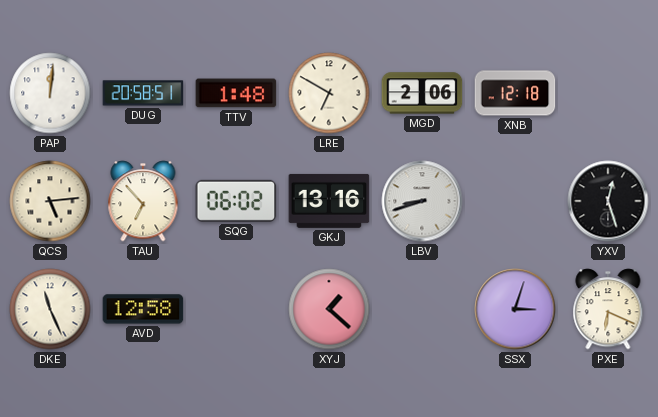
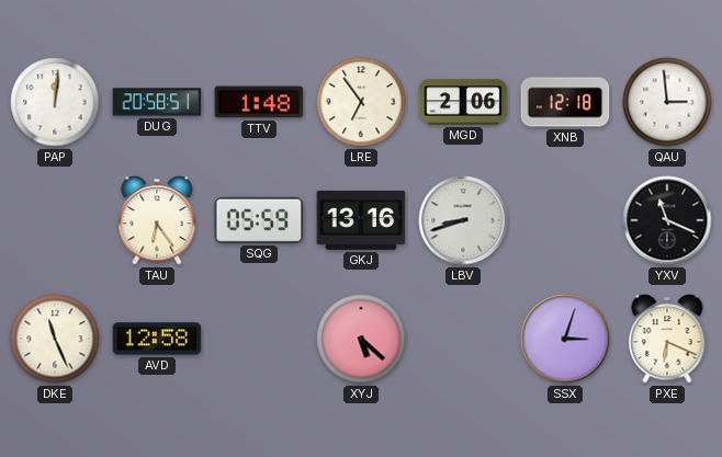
LRE: 6:50 -> 6:54 (361, 102)
QAU: none -> 2:59 (667, 102)
QCS: 5:14 -> none (50, 201)
TAU: 6:53 -> 6:24 (157, 220)
SQG: 06:02 -> 05:59 (259, 220)
YXV: 12:27 -> 11:19 (667, 220)
XYJ: 1:22 -> 5:22 (361, 339)
